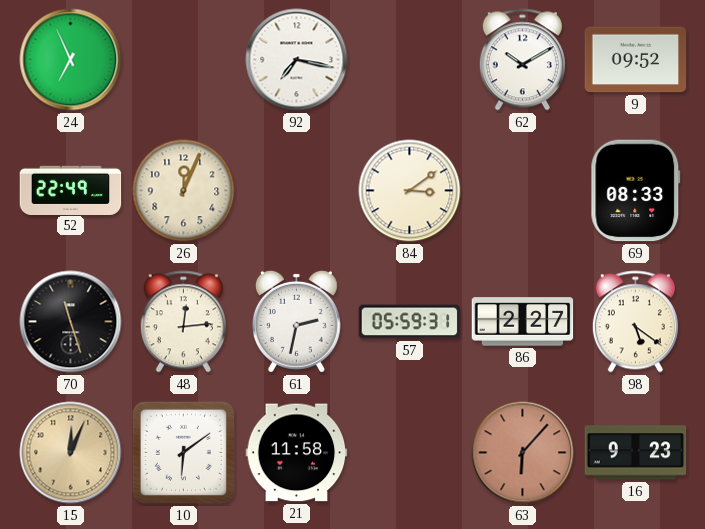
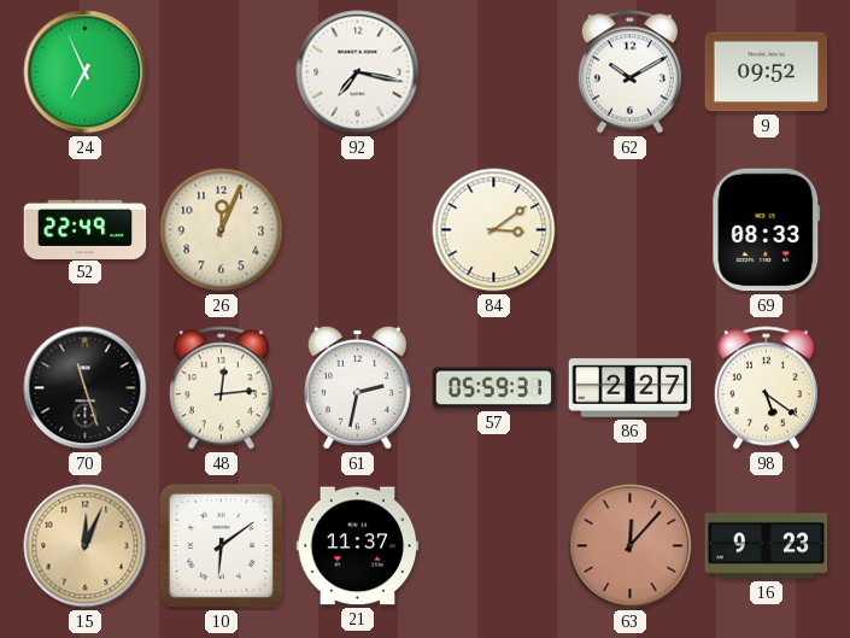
21: 11:58 -> 11:37 (358, 546)
63: 6:07 -> 12:07 (631, 546)
